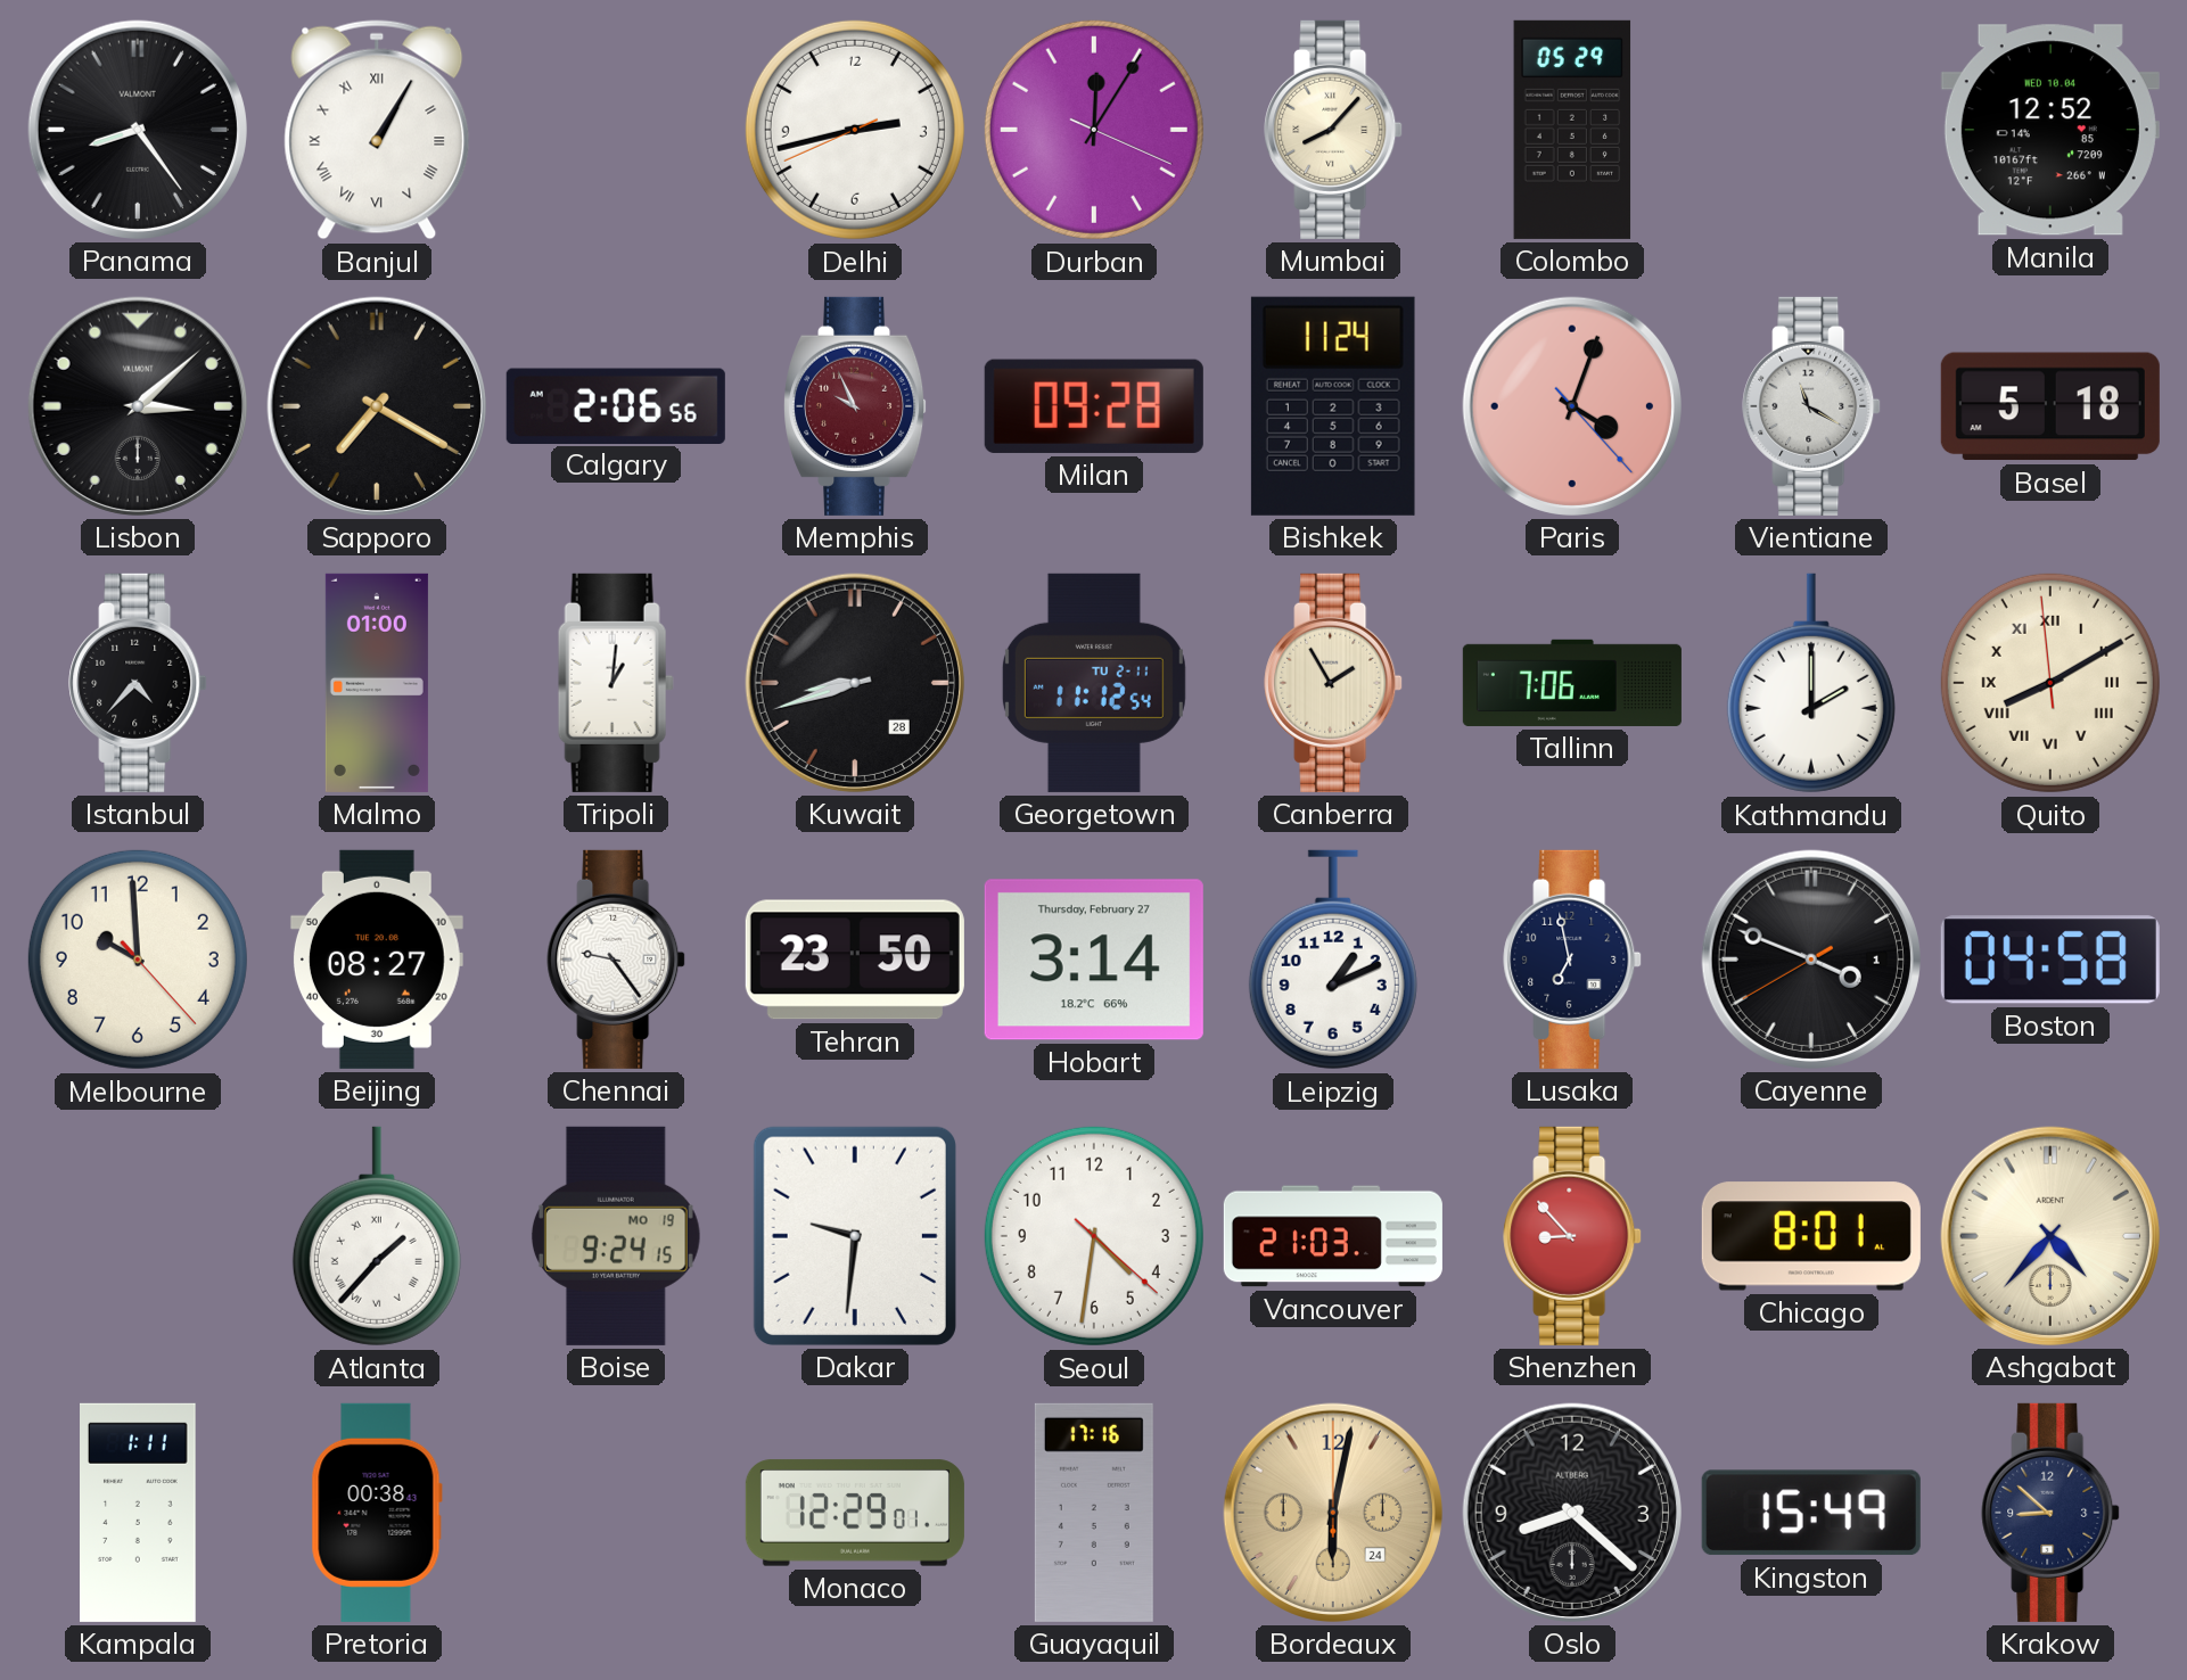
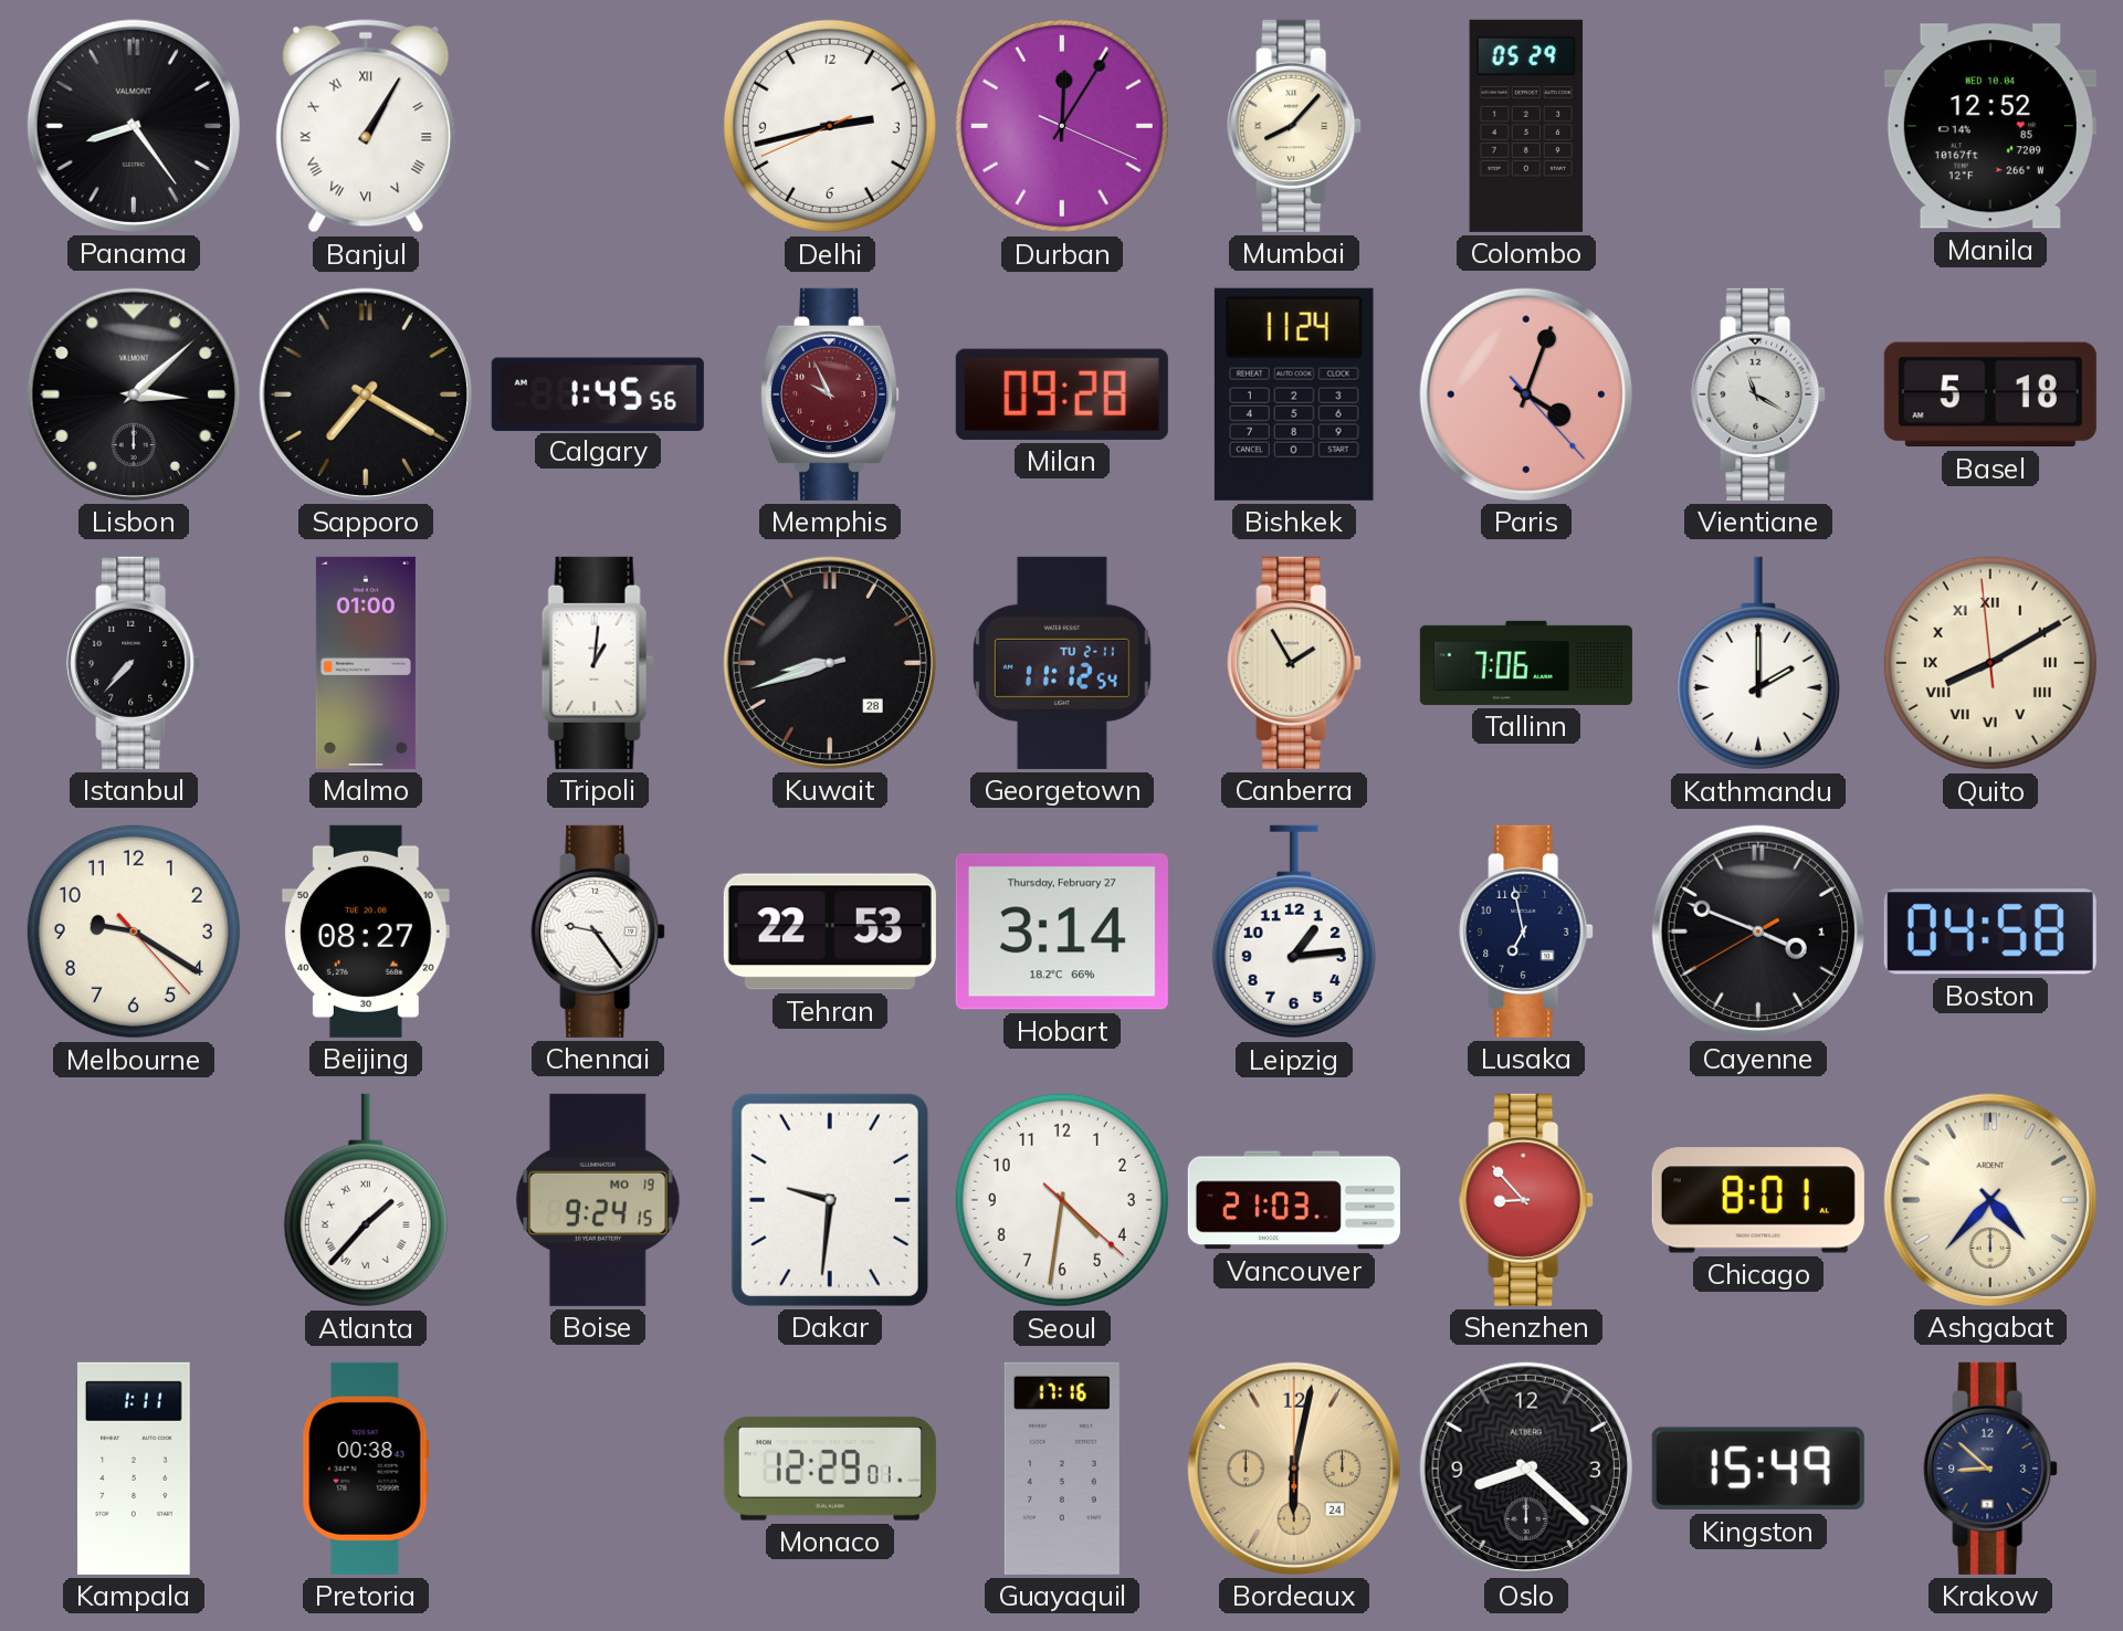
Calgary: 2:06 -> 1:45 (598, 393)
Istanbul: 4:37 -> 7:37 (134, 663)
Melbourne: 9:59 -> 9:20 (134, 932)
Tehran: 23:50 -> 22:53 (830, 932)
Leipzig: 1:11 -> 1:14 (1294, 932)
